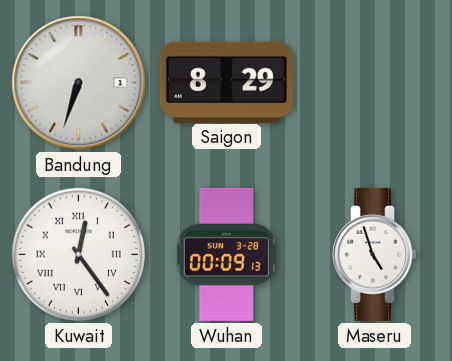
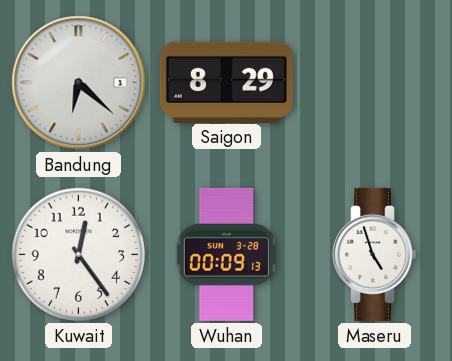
Bandung: 6:33 -> 6:22 (79, 83)
Kuwait numerals: Roman -> Arabic (78, 254)
